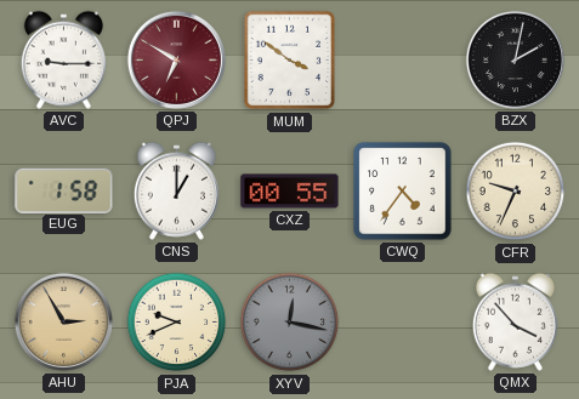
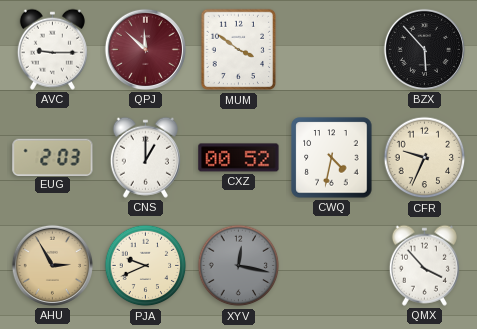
QPJ: 6:50 -> 11:52 (145, 49)
BZX: 2:02 -> 5:53 (424, 49)
EUG: 1:58 -> 2:03 (53, 157)
CXZ: 00:55 -> 00:52 (239, 158)
CWQ: 4:36 -> 4:32 (332, 158)
